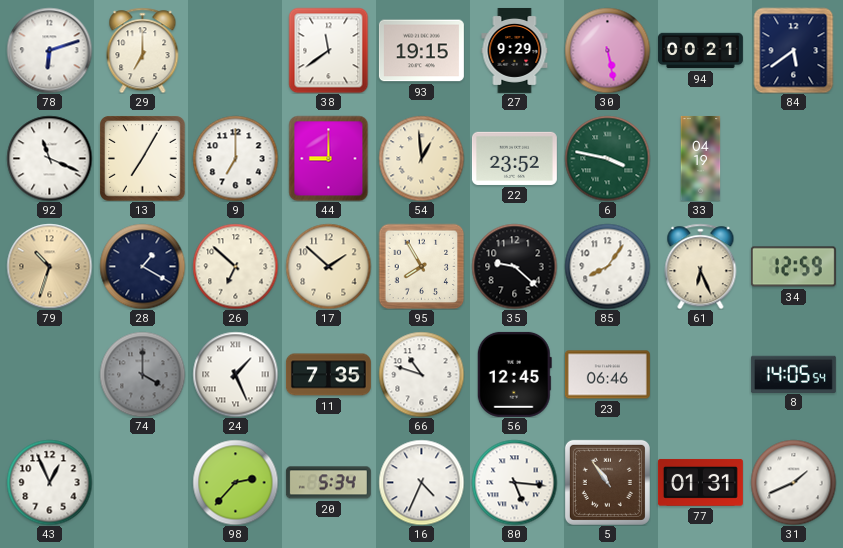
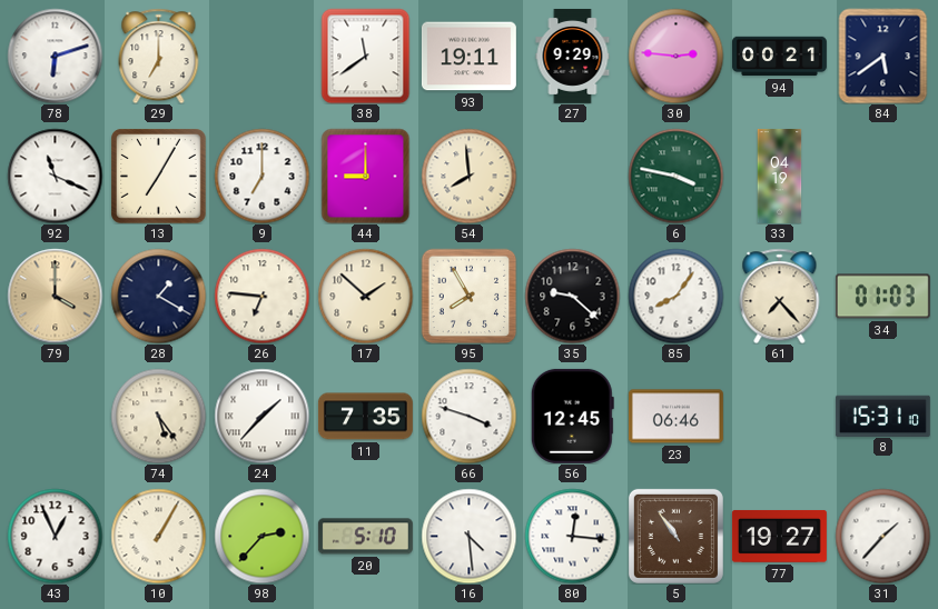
93: 19:15 -> 19:11 (468, 57)
30: 5:28 -> 2:46 (675, 56)
54: 12:59 -> 7:59 (468, 176)
22: 23:52 -> none (514, 158)
79: 10:33 -> 4:00 (55, 296)
26: 6:52 -> 6:46 (261, 296)
61: 6:26 -> 7:23 (780, 296)
34: 12:59 -> 01:03 (882, 297)
74: 4:00 -> 5:24 (158, 416)
74 dial: grey -> cream (158, 416)
24: 1:26 -> 1:37 (261, 416)
66: 10:48 -> 3:48 (468, 416)
8: 14:05 -> 15:31 (882, 416)
10: none -> 1:05 (158, 536)
20: 5:34 -> 5:10 (365, 537)
16: 4:34 -> 4:29 (468, 536)
80: 5:16 -> 12:16 (572, 536)
77: 01:31 -> 19:27 (779, 536)
31: 1:41 -> 1:37 (882, 536)
